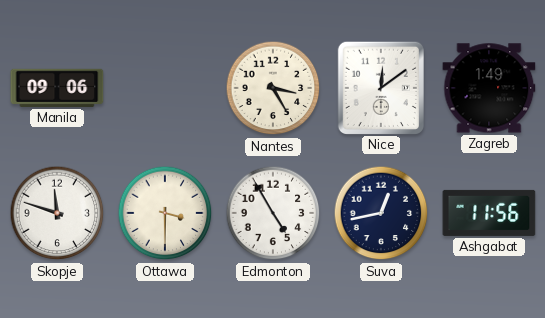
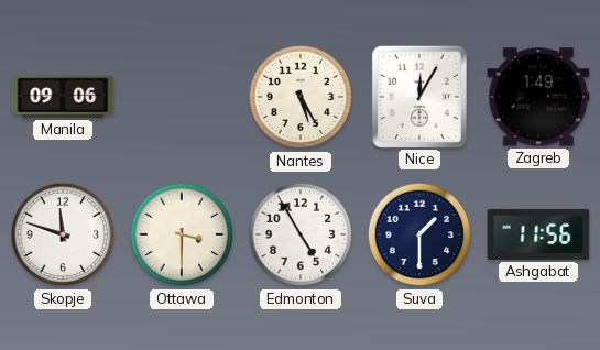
Nantes: 3:25 -> 5:25 (301, 97)
Nice: 12:09 -> 12:05 (419, 96)
Suva: 12:43 -> 1:30 (419, 234)
